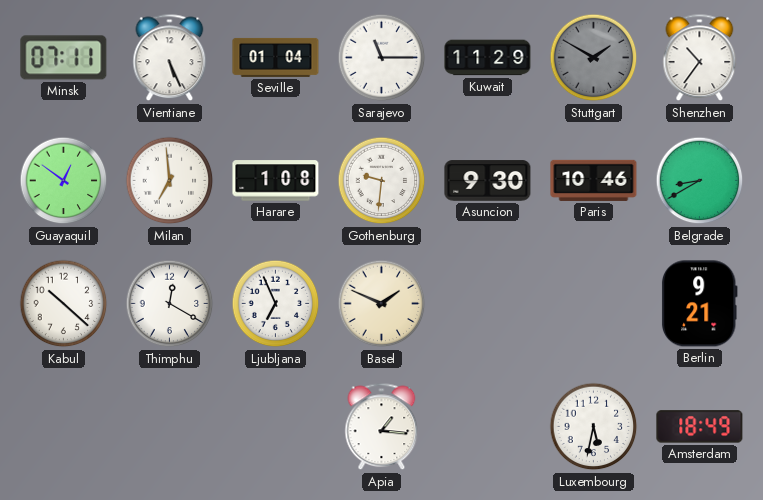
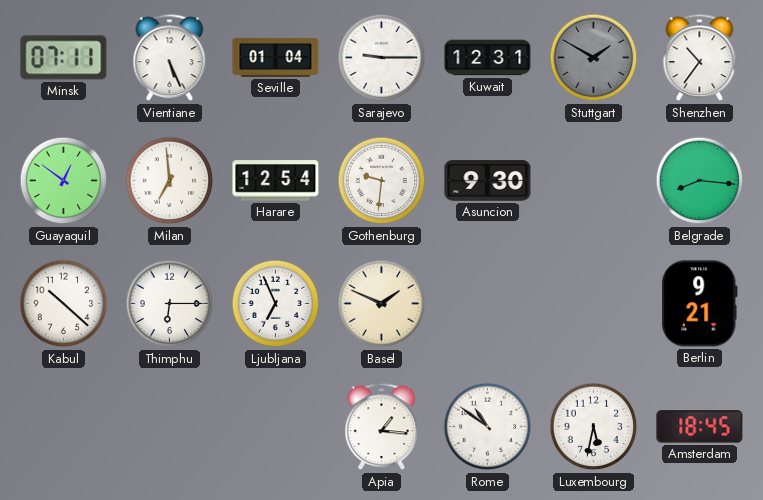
Sarajevo: 11:15 -> 9:15 (382, 58)
Kuwait: 11:29 -> 12:31 (488, 58)
Harare: 1:08 -> 12:54 (276, 181)
Paris: 10:46 -> none (594, 180)
Belgrade: 8:40 -> 8:16 (700, 181)
Thimphu: 12:20 -> 6:15 (170, 304)
Rome: none -> 10:51 (488, 427)
Amsterdam: 18:49 -> 18:45 (700, 427)
